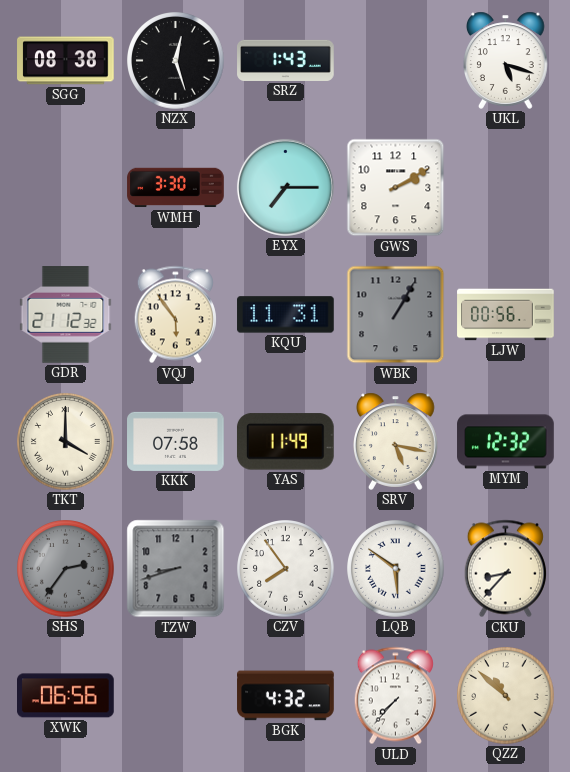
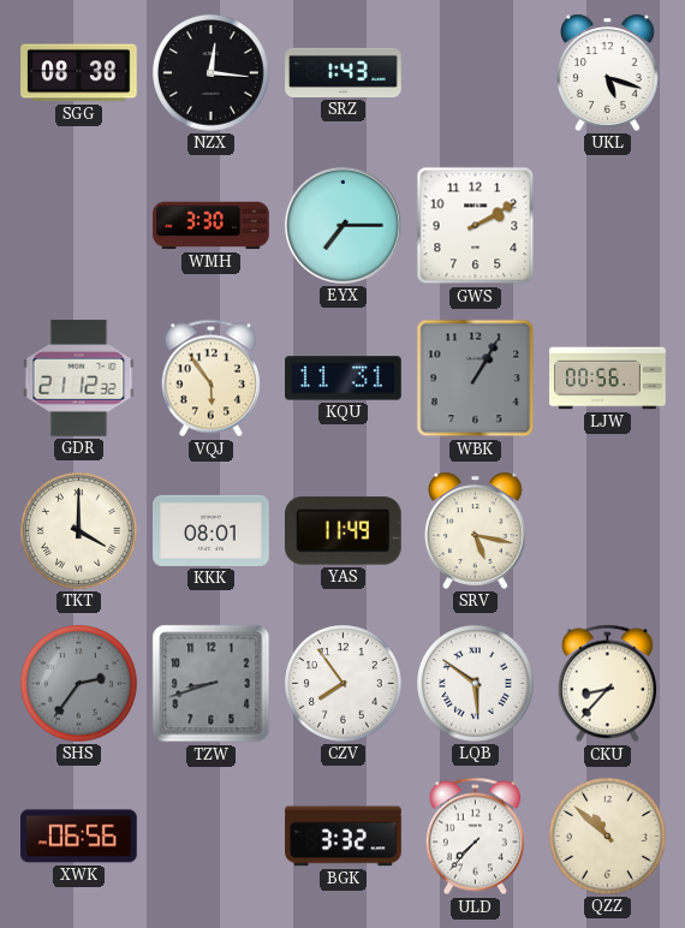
NZX: 12:27 -> 12:16 (212, 73)
KKK: 07:58 -> 08:01 (212, 530)
MYM: 12:32 -> none (506, 442)
BGK: 4:32 -> 3:32 (344, 837)
